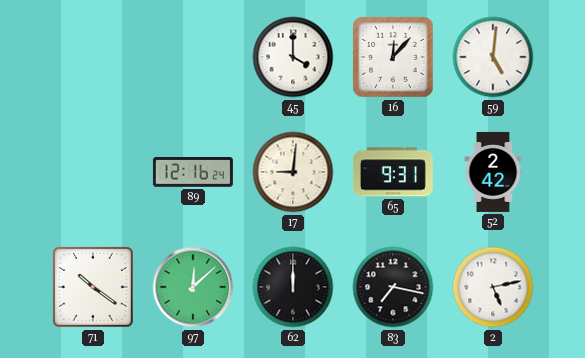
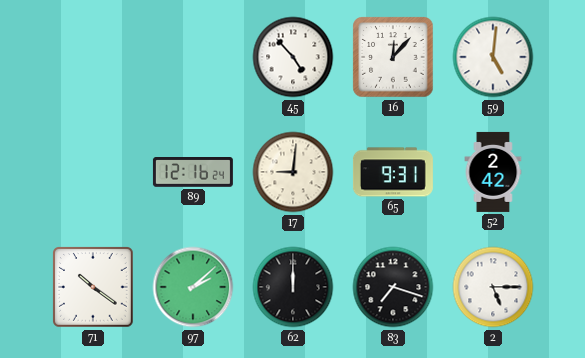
45: 4:00 -> 4:53 (293, 57)
97: 12:08 -> 2:08 (193, 287)
83: 7:17 -> 7:18 (393, 287)
2: 5:13 -> 5:15 (493, 287)
